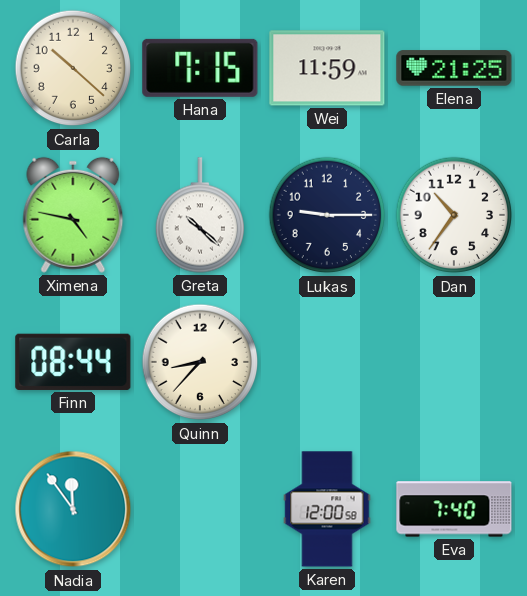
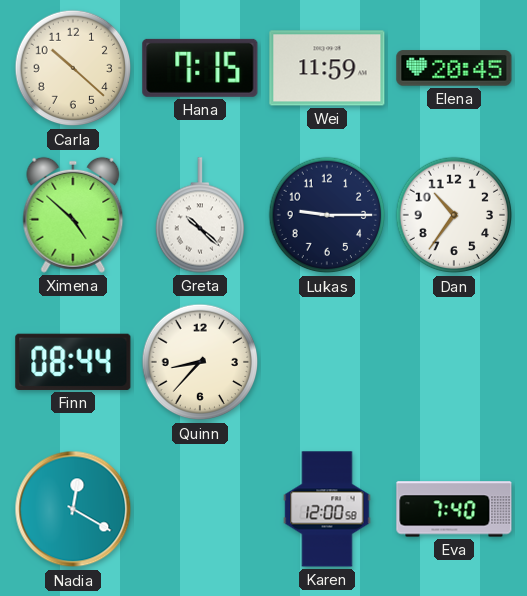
Elena: 21:25 -> 20:45 (454, 68)
Ximena: 4:47 -> 4:52 (73, 215)
Nadia: 11:54 -> 12:20 (73, 509)
